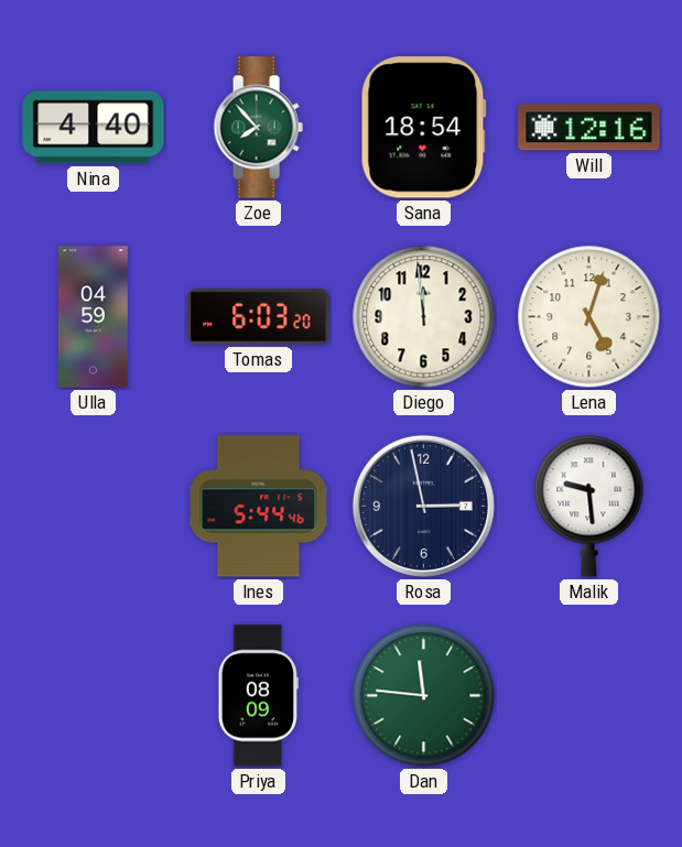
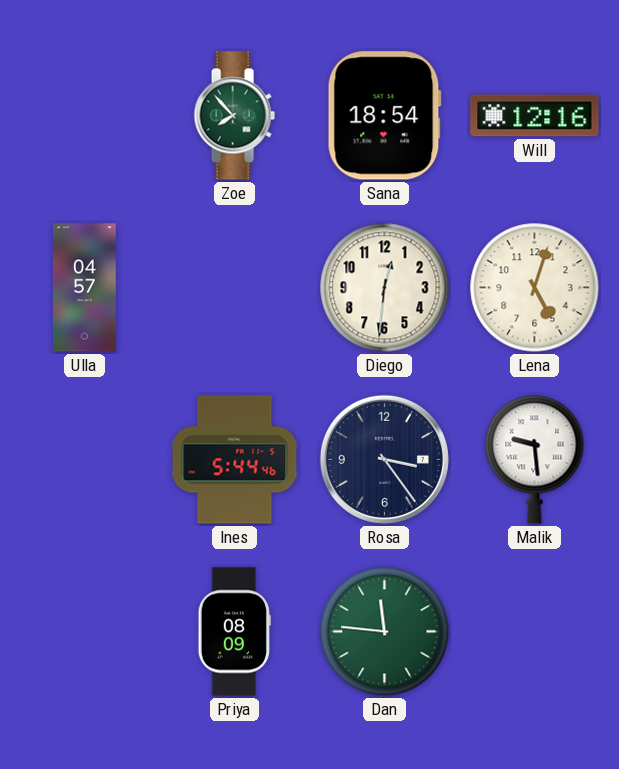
Nina: 4:40 -> none (94, 128)
Ulla: 04:59 -> 04:57 (84, 288)
Tomas: 6:03 -> none (259, 317)
Diego: 11:59 -> 12:31 (385, 288)
Rosa: 2:58 -> 3:24 (384, 459)
